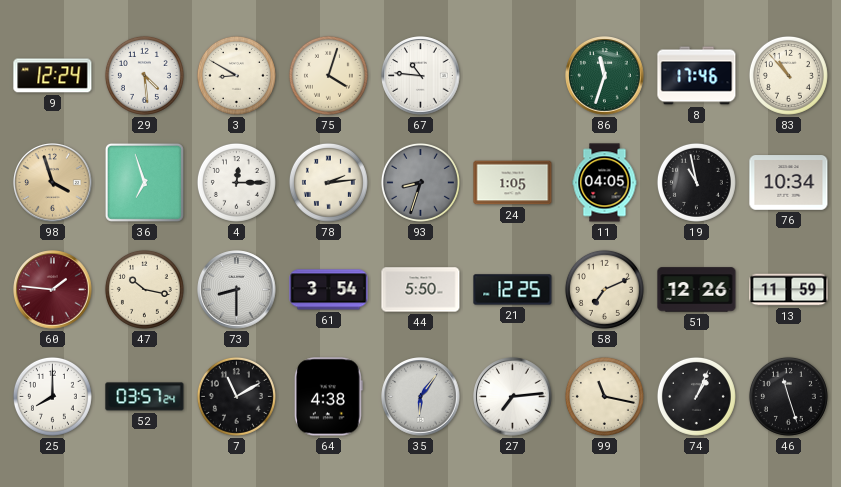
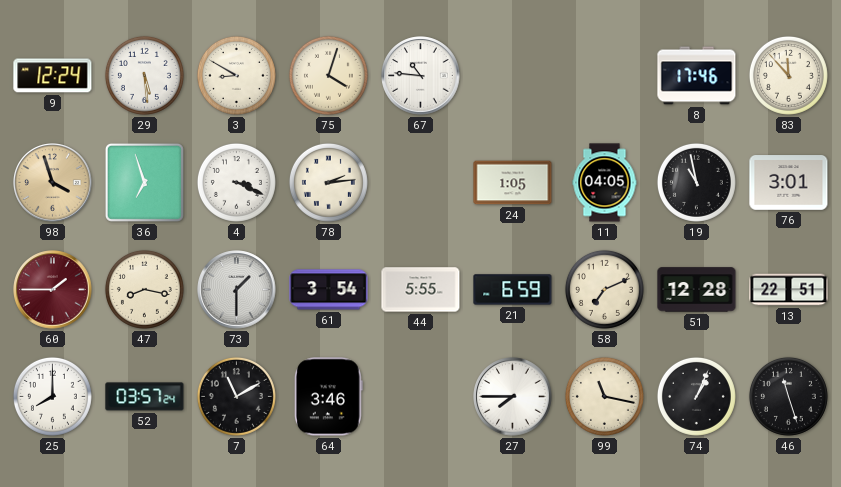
29: 4:29 -> 5:29 (144, 75)
86: 11:33 -> none (605, 76)
83: 10:53 -> 11:53 (788, 75)
4: 12:15 -> 3:19 (236, 182)
93: 8:33 -> none (420, 182)
76: 10:34 -> 3:01 (789, 183)
60: 1:46 -> 1:45 (53, 290)
47: 10:17 -> 8:17 (144, 289)
73: 8:30 -> 1:30 (237, 290)
44: 5:50 -> 5:55 (421, 290)
21: 12:25 -> 6:59 (513, 290)
51: 12:26 -> 12:28 (697, 290)
13: 11:59 -> 22:51 (789, 290)
64: 4:38 -> 3:46 (328, 397)
35: 6:06 -> none (421, 397)
27: 7:14 -> 7:45 (513, 397)
